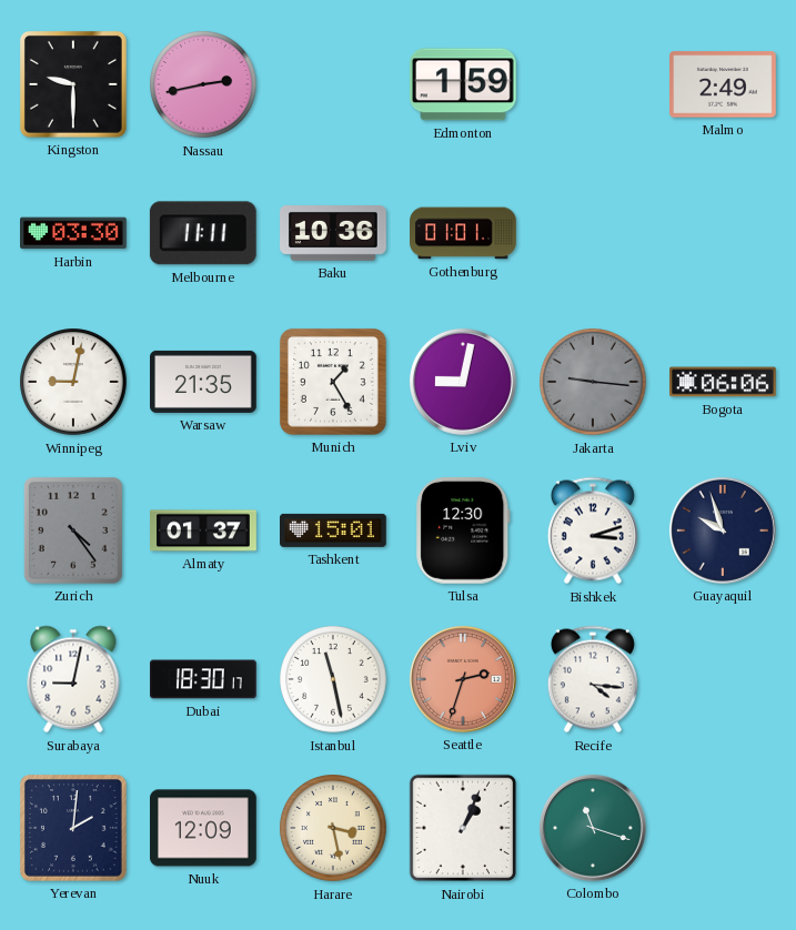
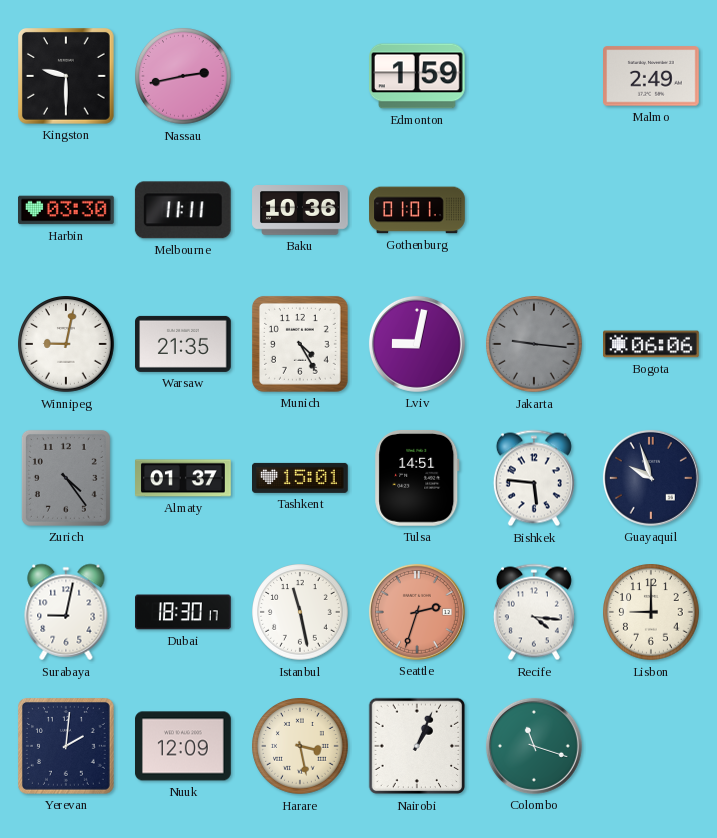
Munich: 1:25 -> 4:25 (300, 344)
Tulsa: 12:30 -> 14:51 (417, 478)
Bishkek: 3:12 -> 5:46 (534, 478)
Lisbon: none -> 9:00 (651, 612)
